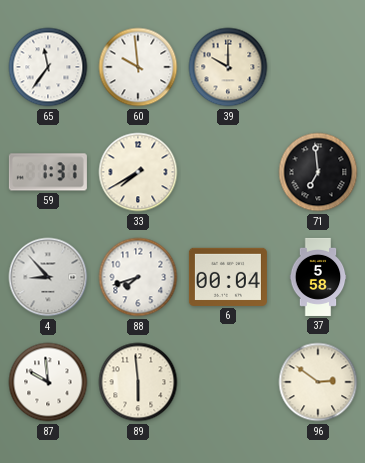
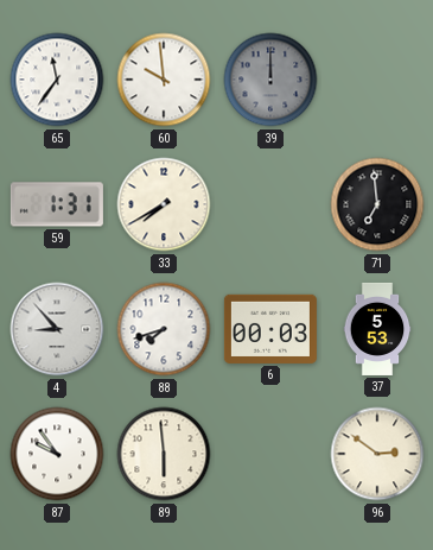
39: 10:00 -> 12:00 (270, 80)
39 dial: cream -> grey (270, 80)
6: 00:04 -> 00:03 (270, 329)
37: 5:58 -> 5:53 (377, 329)
87: 9:59 -> 9:54 (57, 454)
